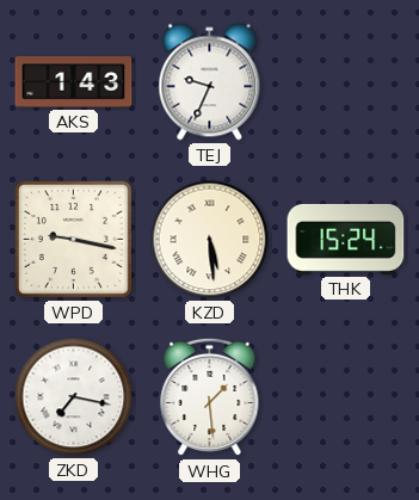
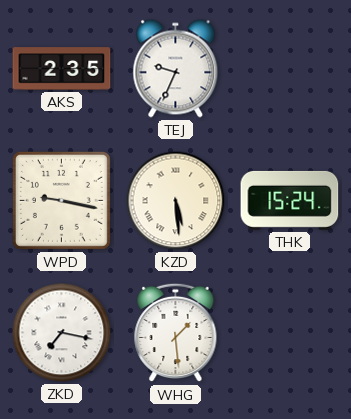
AKS: 1:43 -> 2:35 (62, 69)
